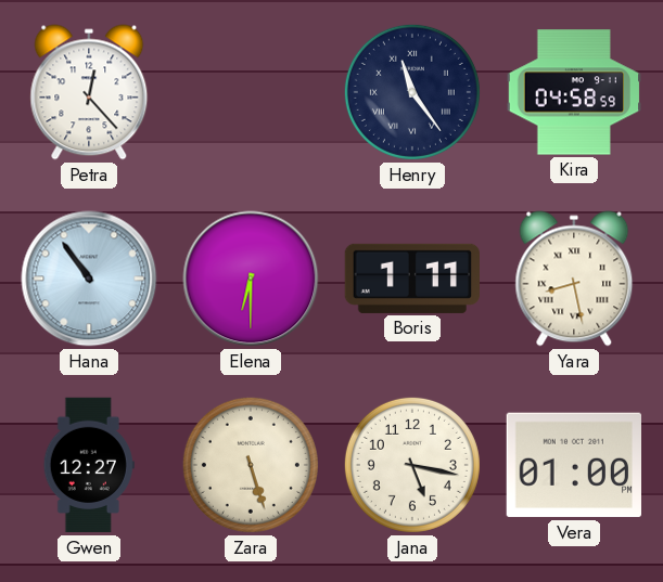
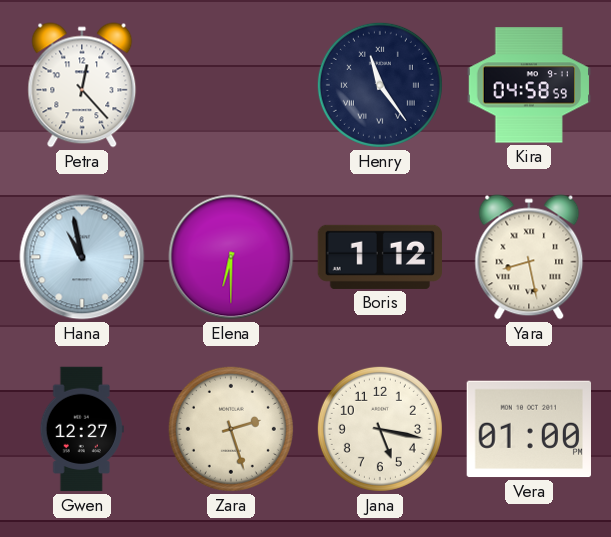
Hana: 10:54 -> 10:58 (82, 257)
Boris: 1:11 -> 1:12 (380, 257)
Zara: 5:27 -> 2:27 (231, 429)
